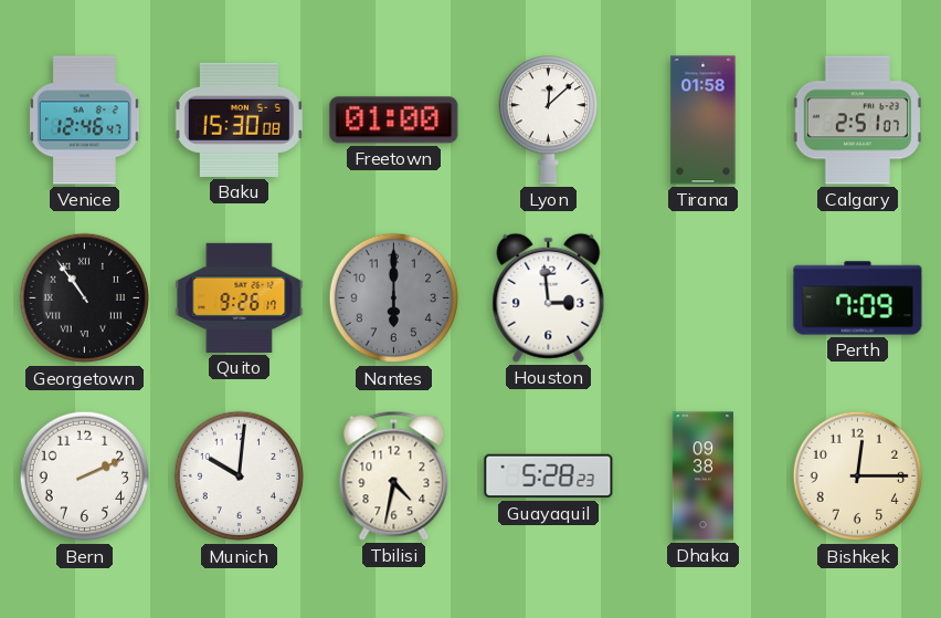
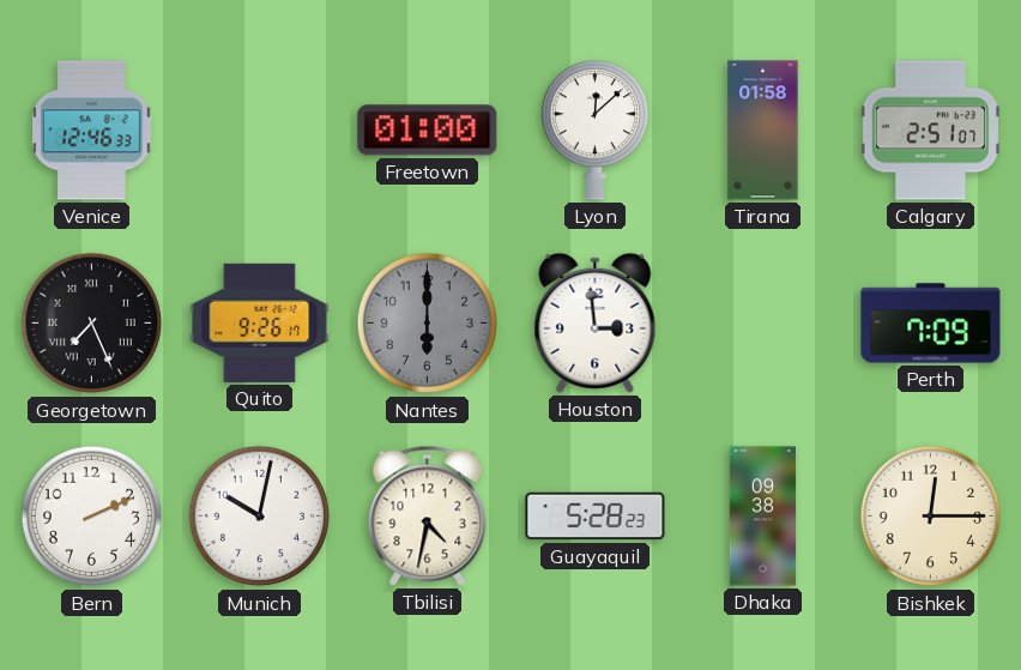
Venice: 12:46:47 -> 12:46:33 (91, 131)
Baku: 15:30 -> none (239, 119)
Georgetown: 10:54 -> 7:26 (92, 324)
Munich: 10:01 -> 10:02 (260, 517)
